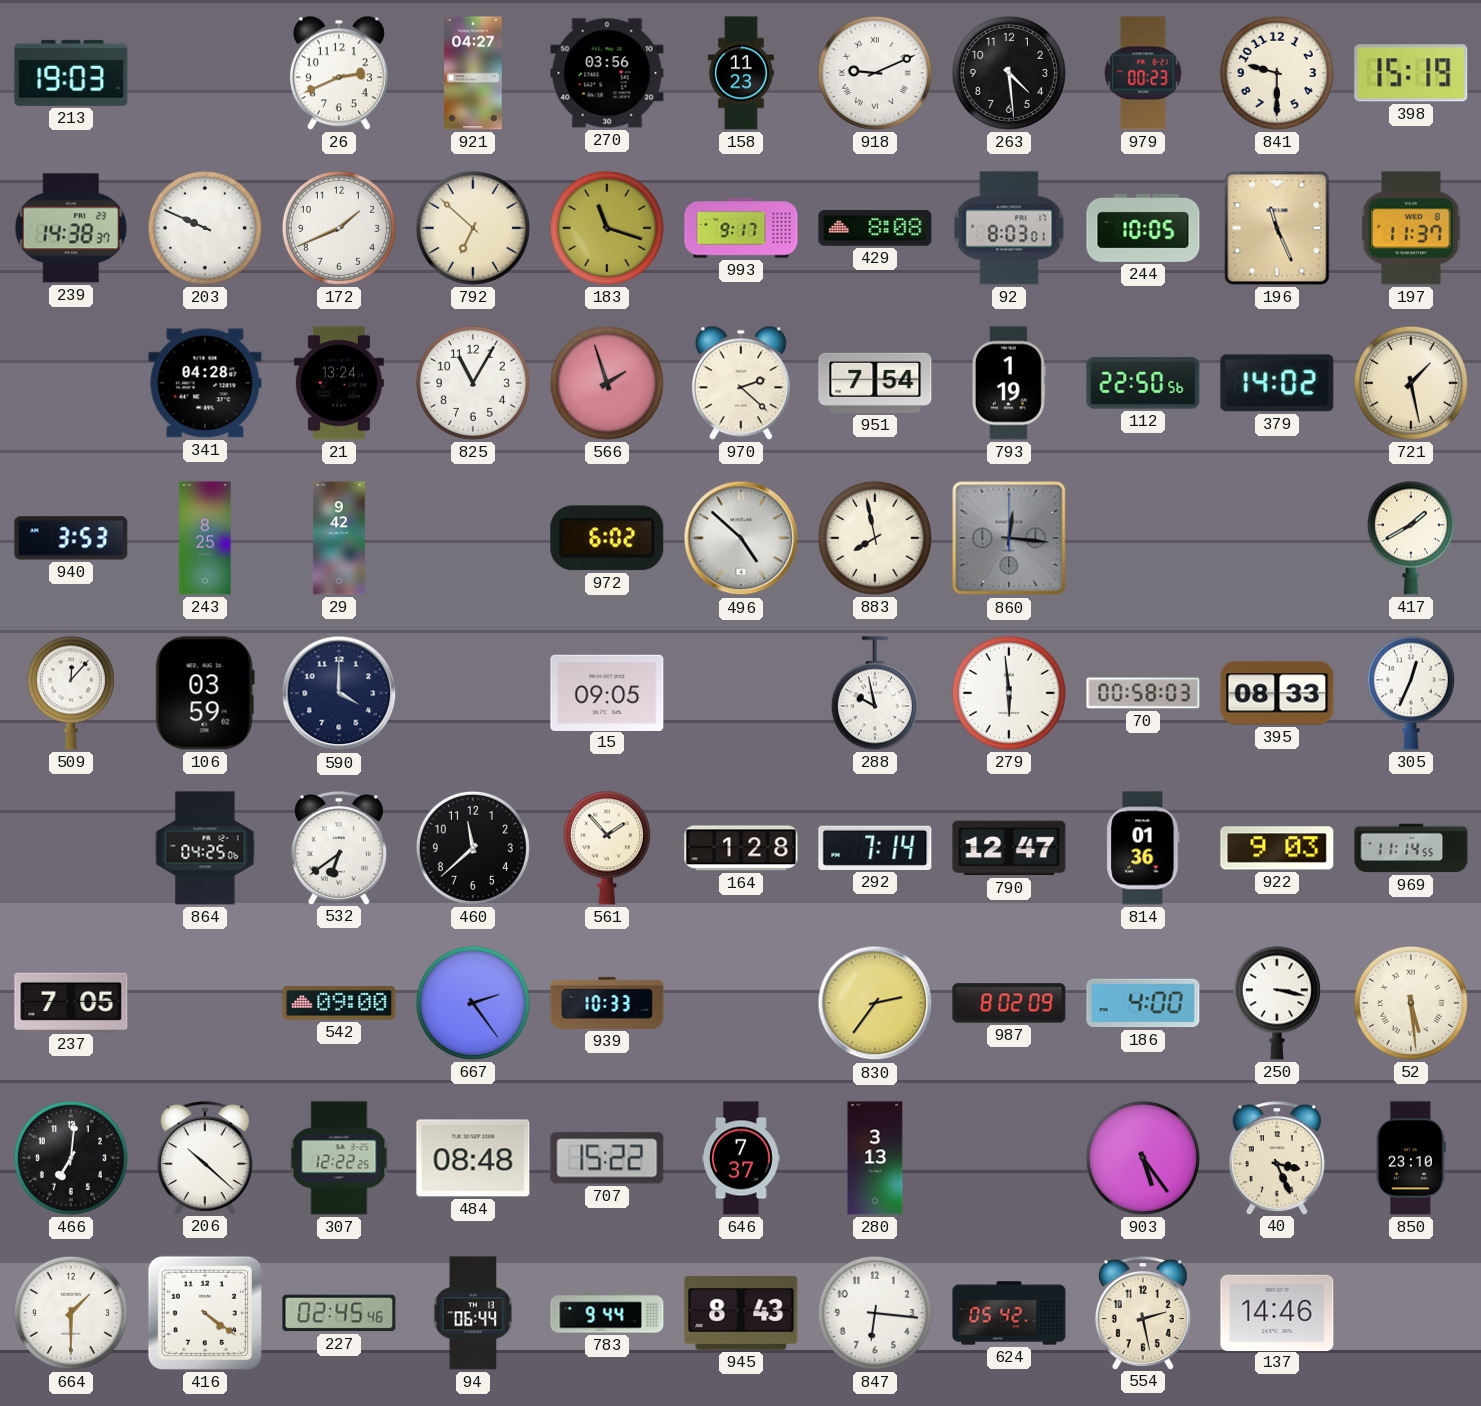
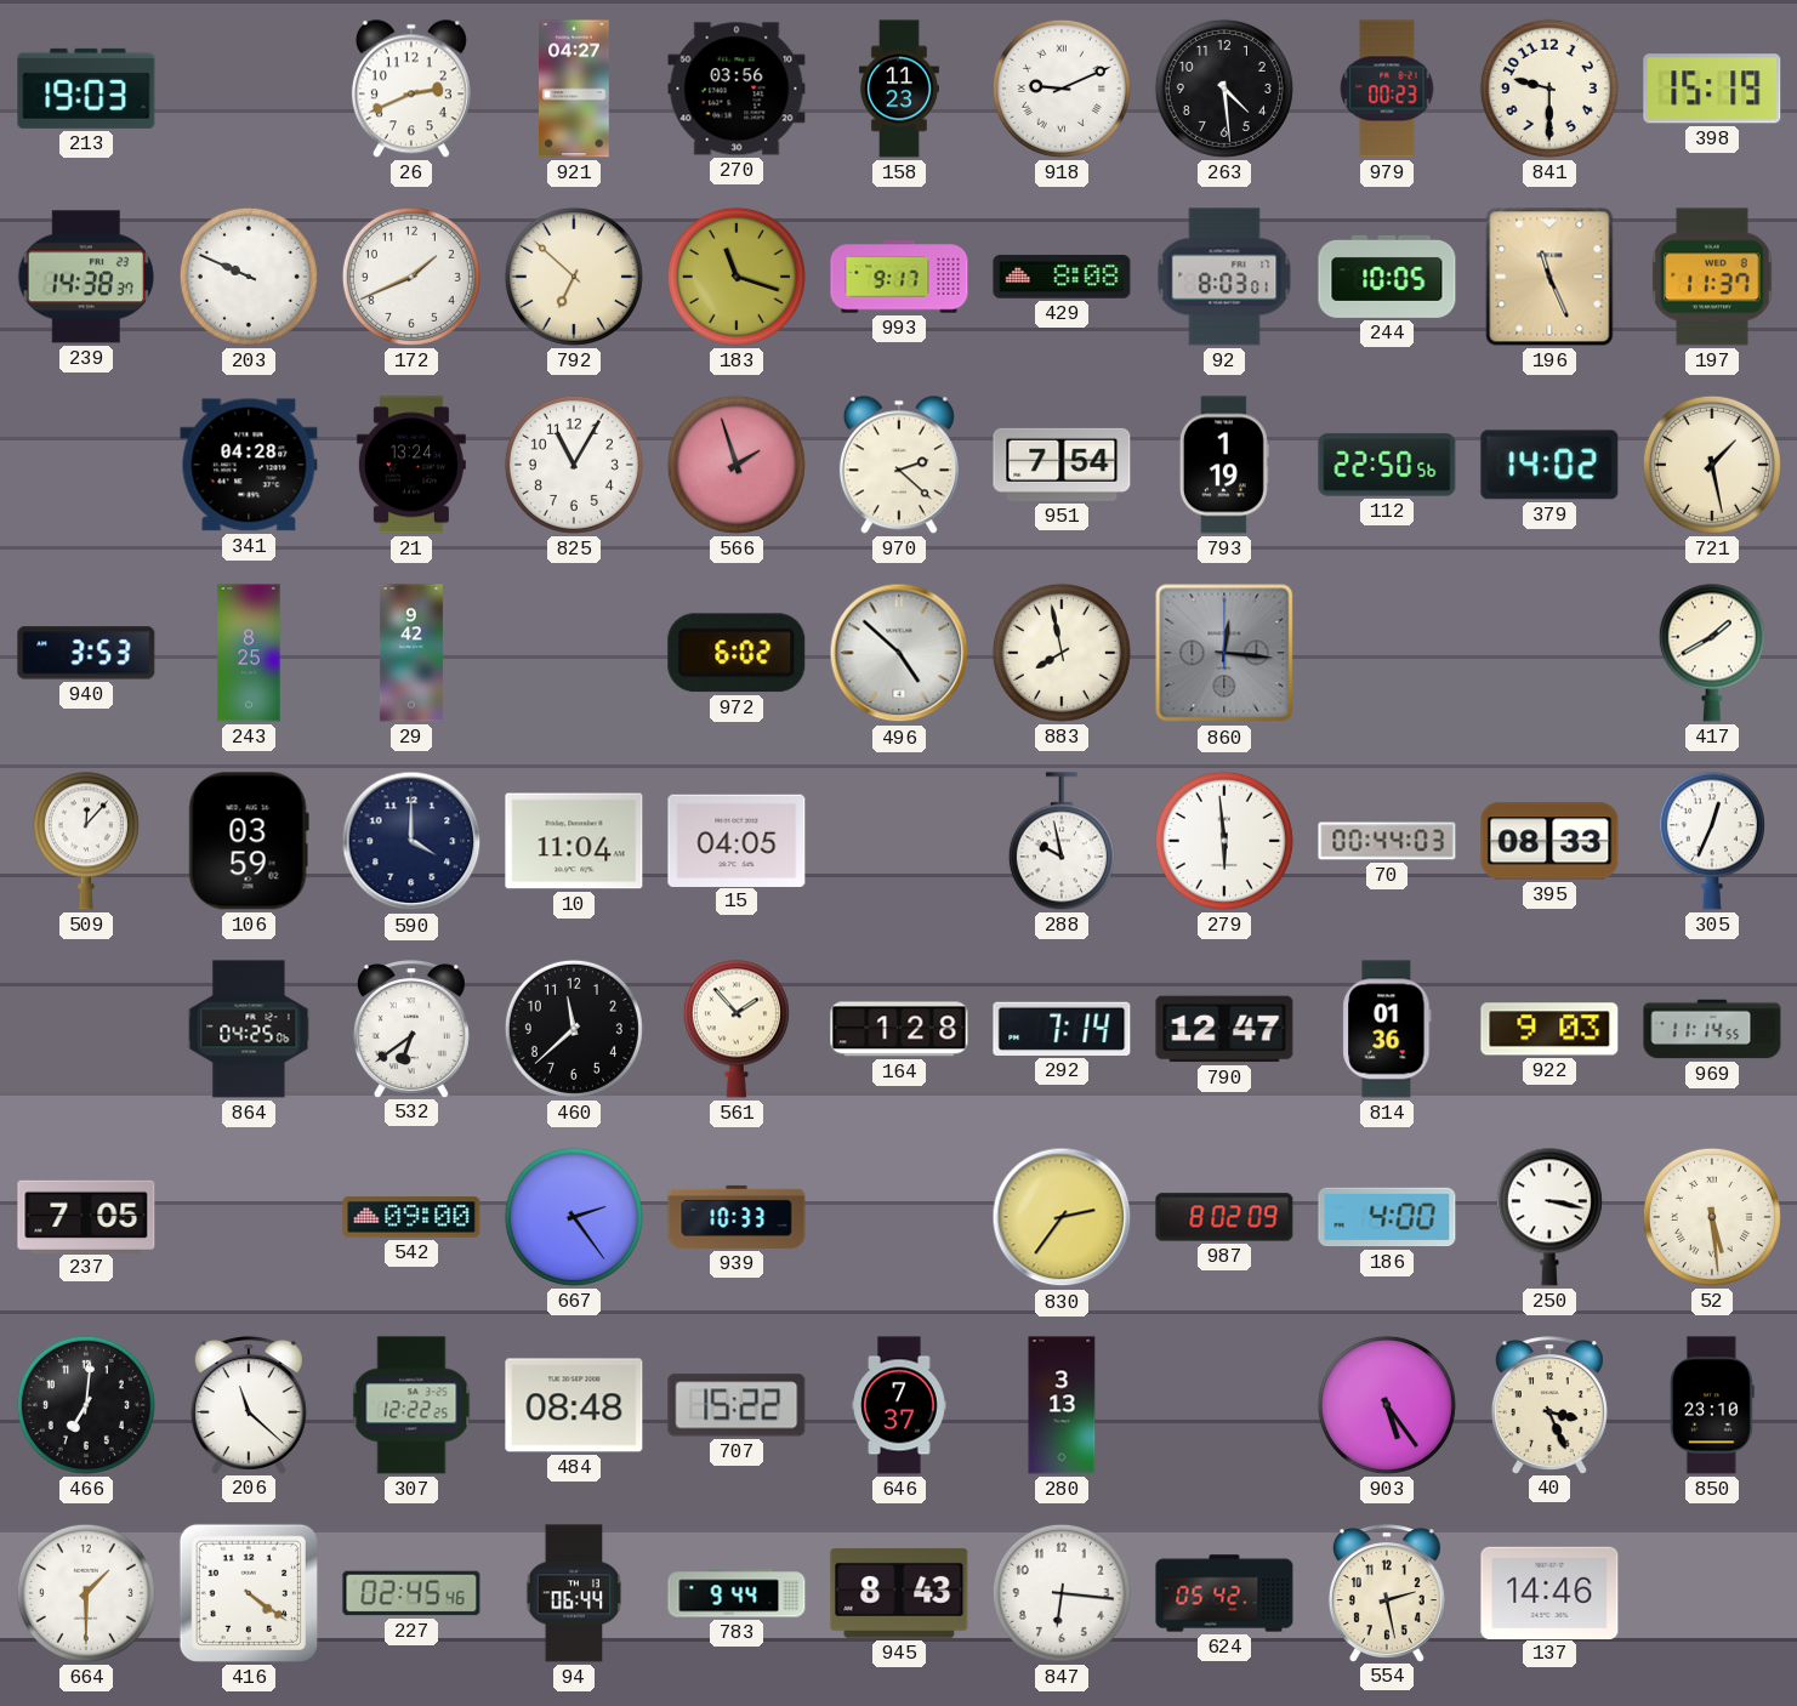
10: none -> 11:04 (574, 841)
15: 09:05 -> 04:05 (737, 840)
70: 00:58 -> 00:44 (1387, 841)
206: 10:22 -> 11:22 (249, 1405)
